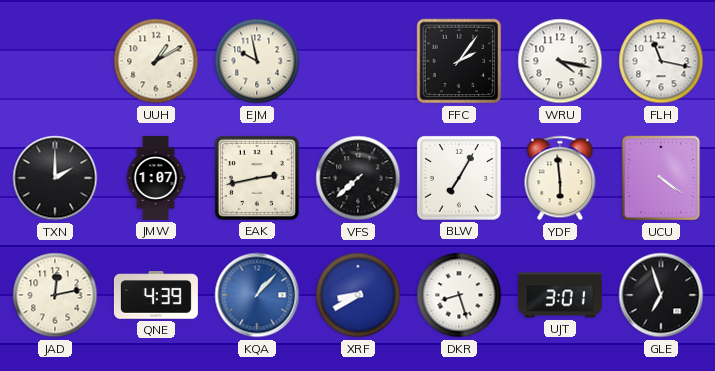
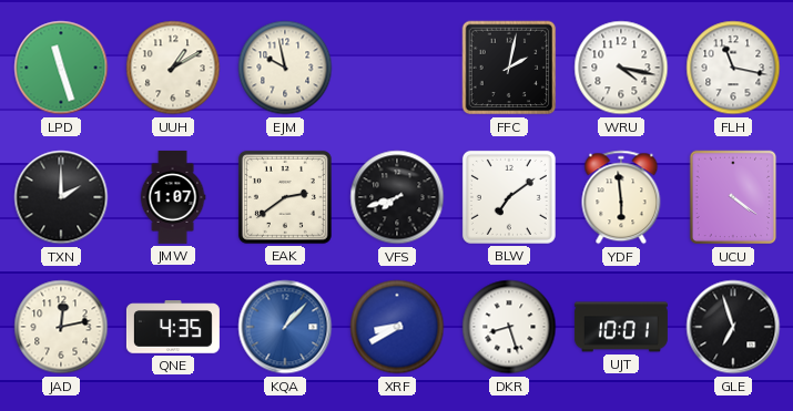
LPD: none -> 11:27 (61, 68)
FFC: 2:06 -> 2:02 (509, 68)
EAK: 2:43 -> 2:39 (285, 197)
VFS: 7:38 -> 7:42 (397, 197)
BLW: 7:05 -> 7:09 (509, 197)
QNE: 4:39 -> 4:35 (173, 327)
UJT: 3:01 -> 10:01 (621, 327)
